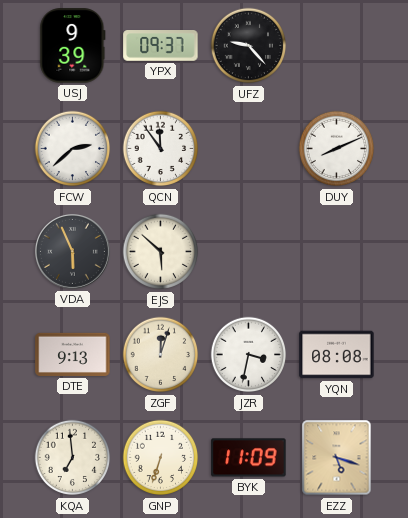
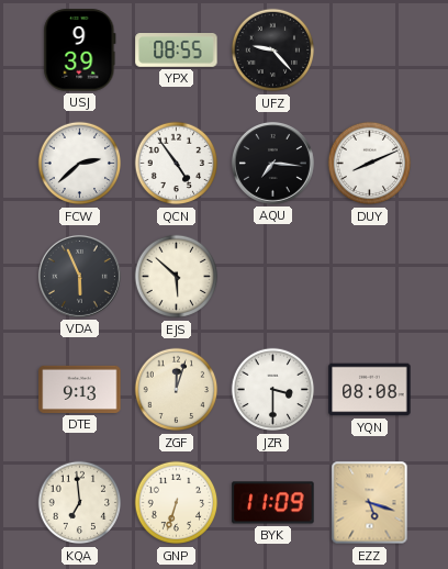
YPX: 09:37 -> 08:55 (177, 51)
QCN: 11:54 -> 4:54 (177, 164)
AQU: none -> 7:16 (272, 163)
JZR: 3:32 -> 3:30 (273, 390)
